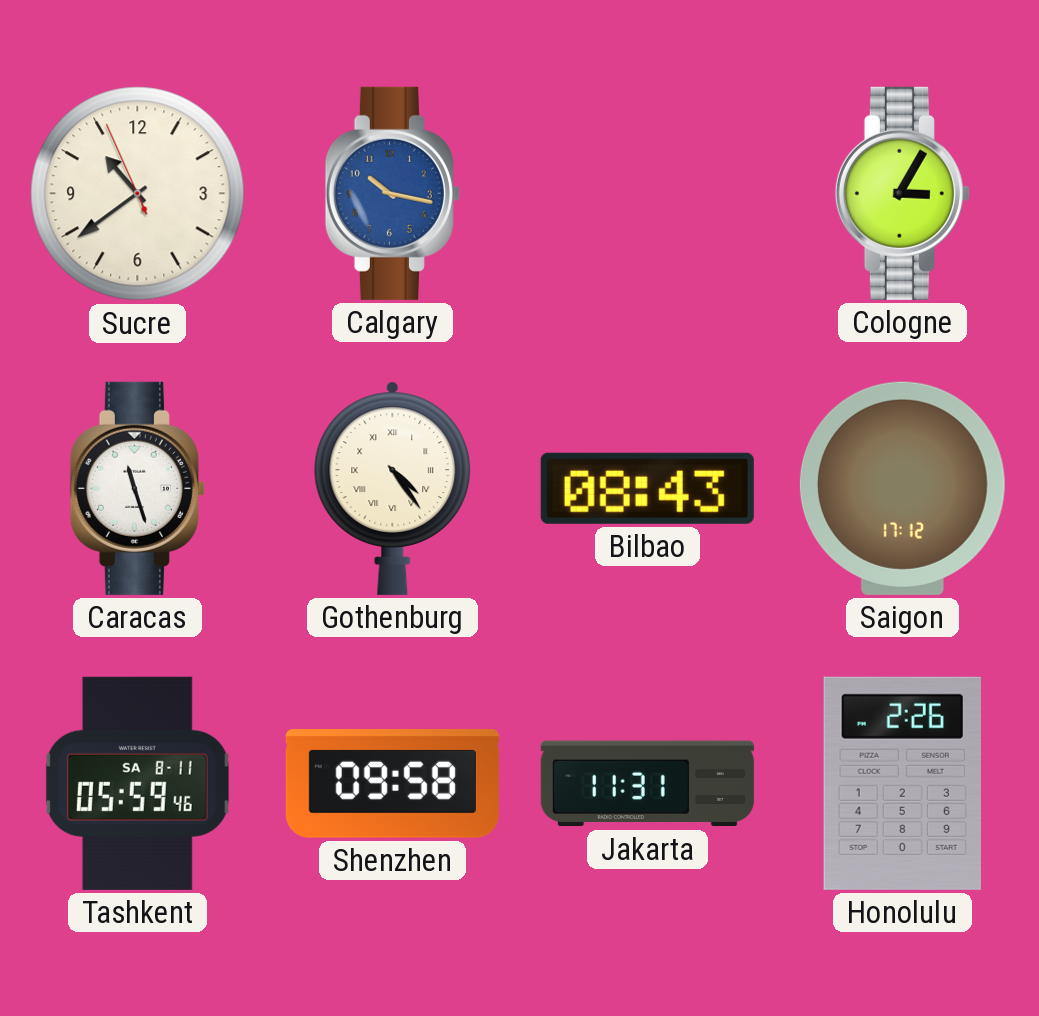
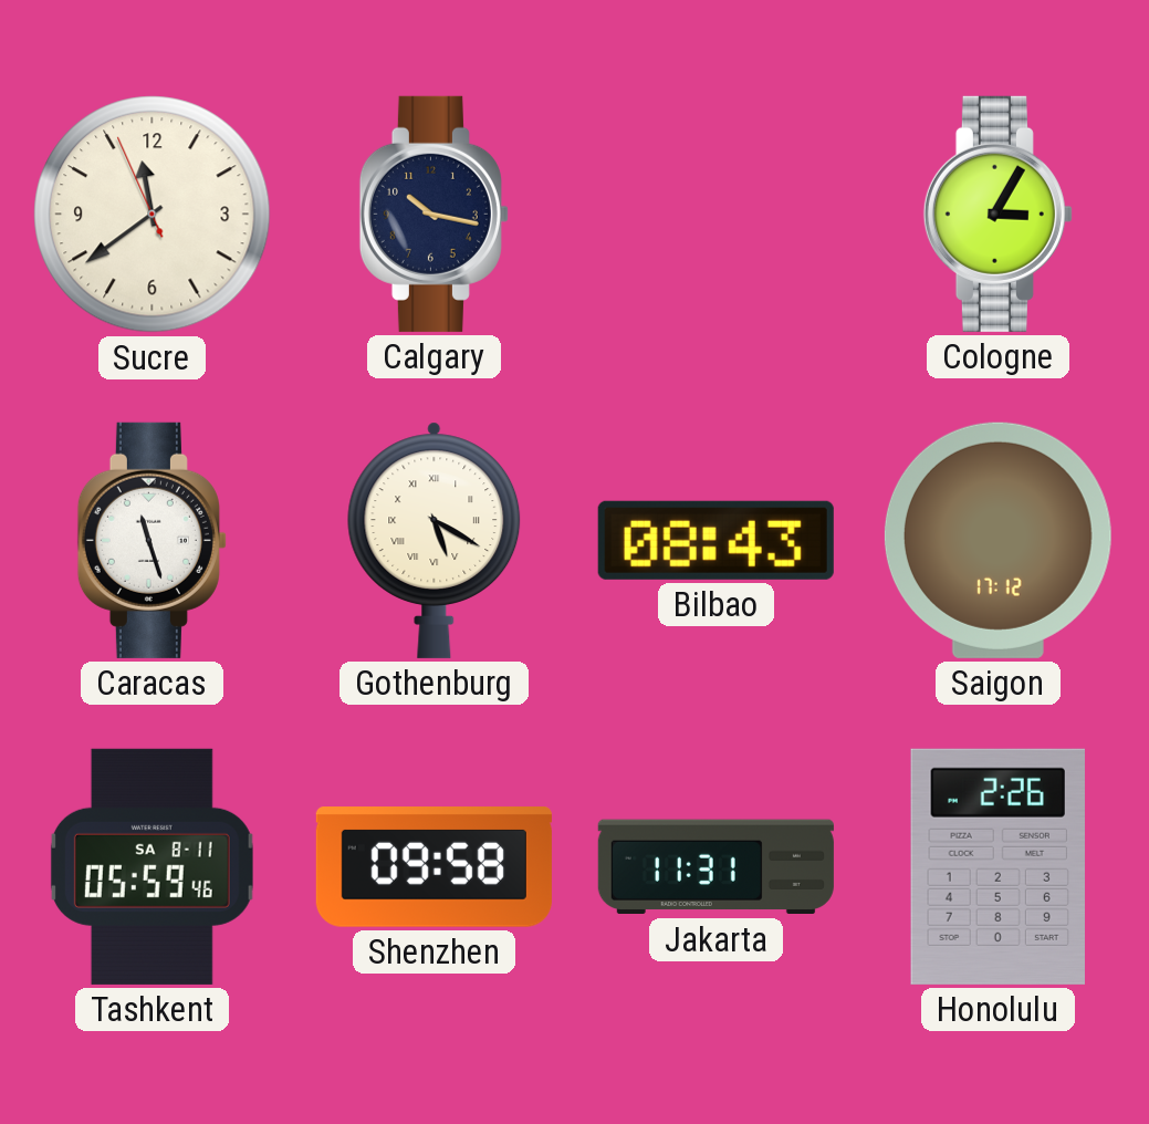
Sucre: 10:38 -> 11:38 (153, 215)
Calgary dial: blue -> navy (434, 214)
Gothenburg: 4:24 -> 5:20 (435, 540)
